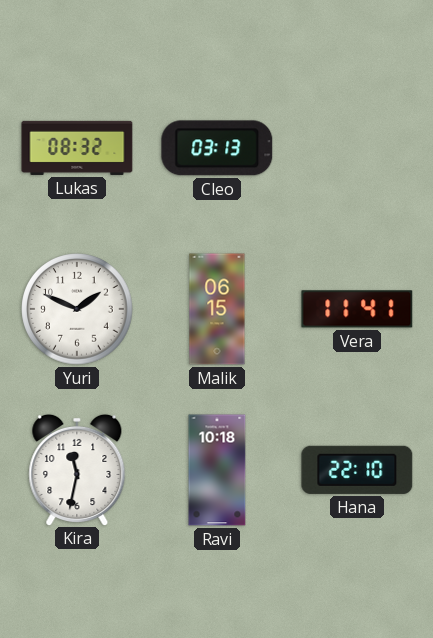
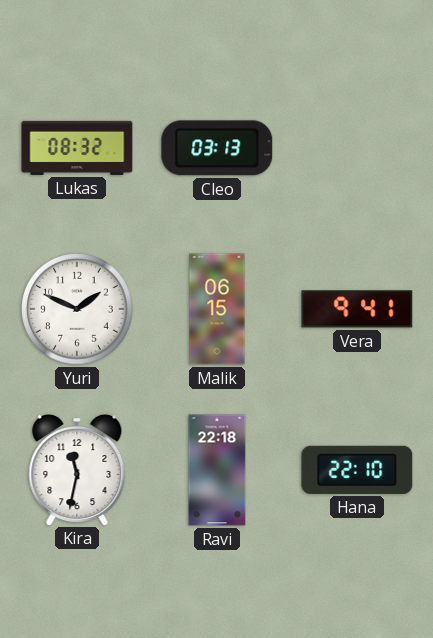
Vera: 11:41 -> 9:41 (357, 309)
Ravi: 10:18 -> 22:18 (217, 470)
